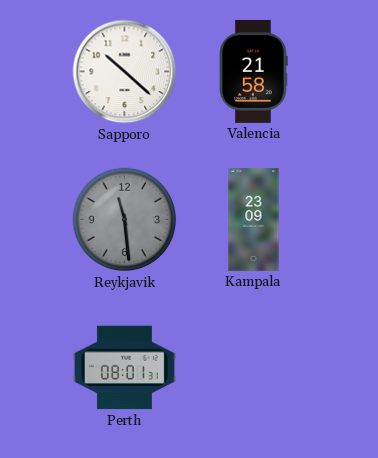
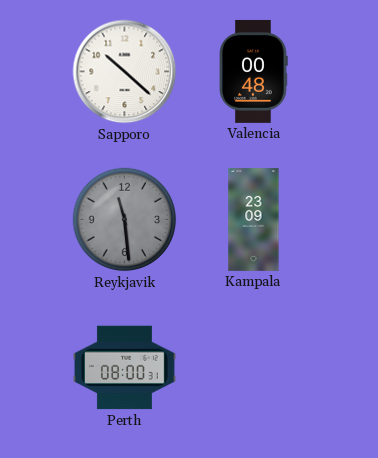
Valencia: 21:58 -> 00:48 (253, 71)
Perth: 08:01 -> 08:00 (124, 368)
